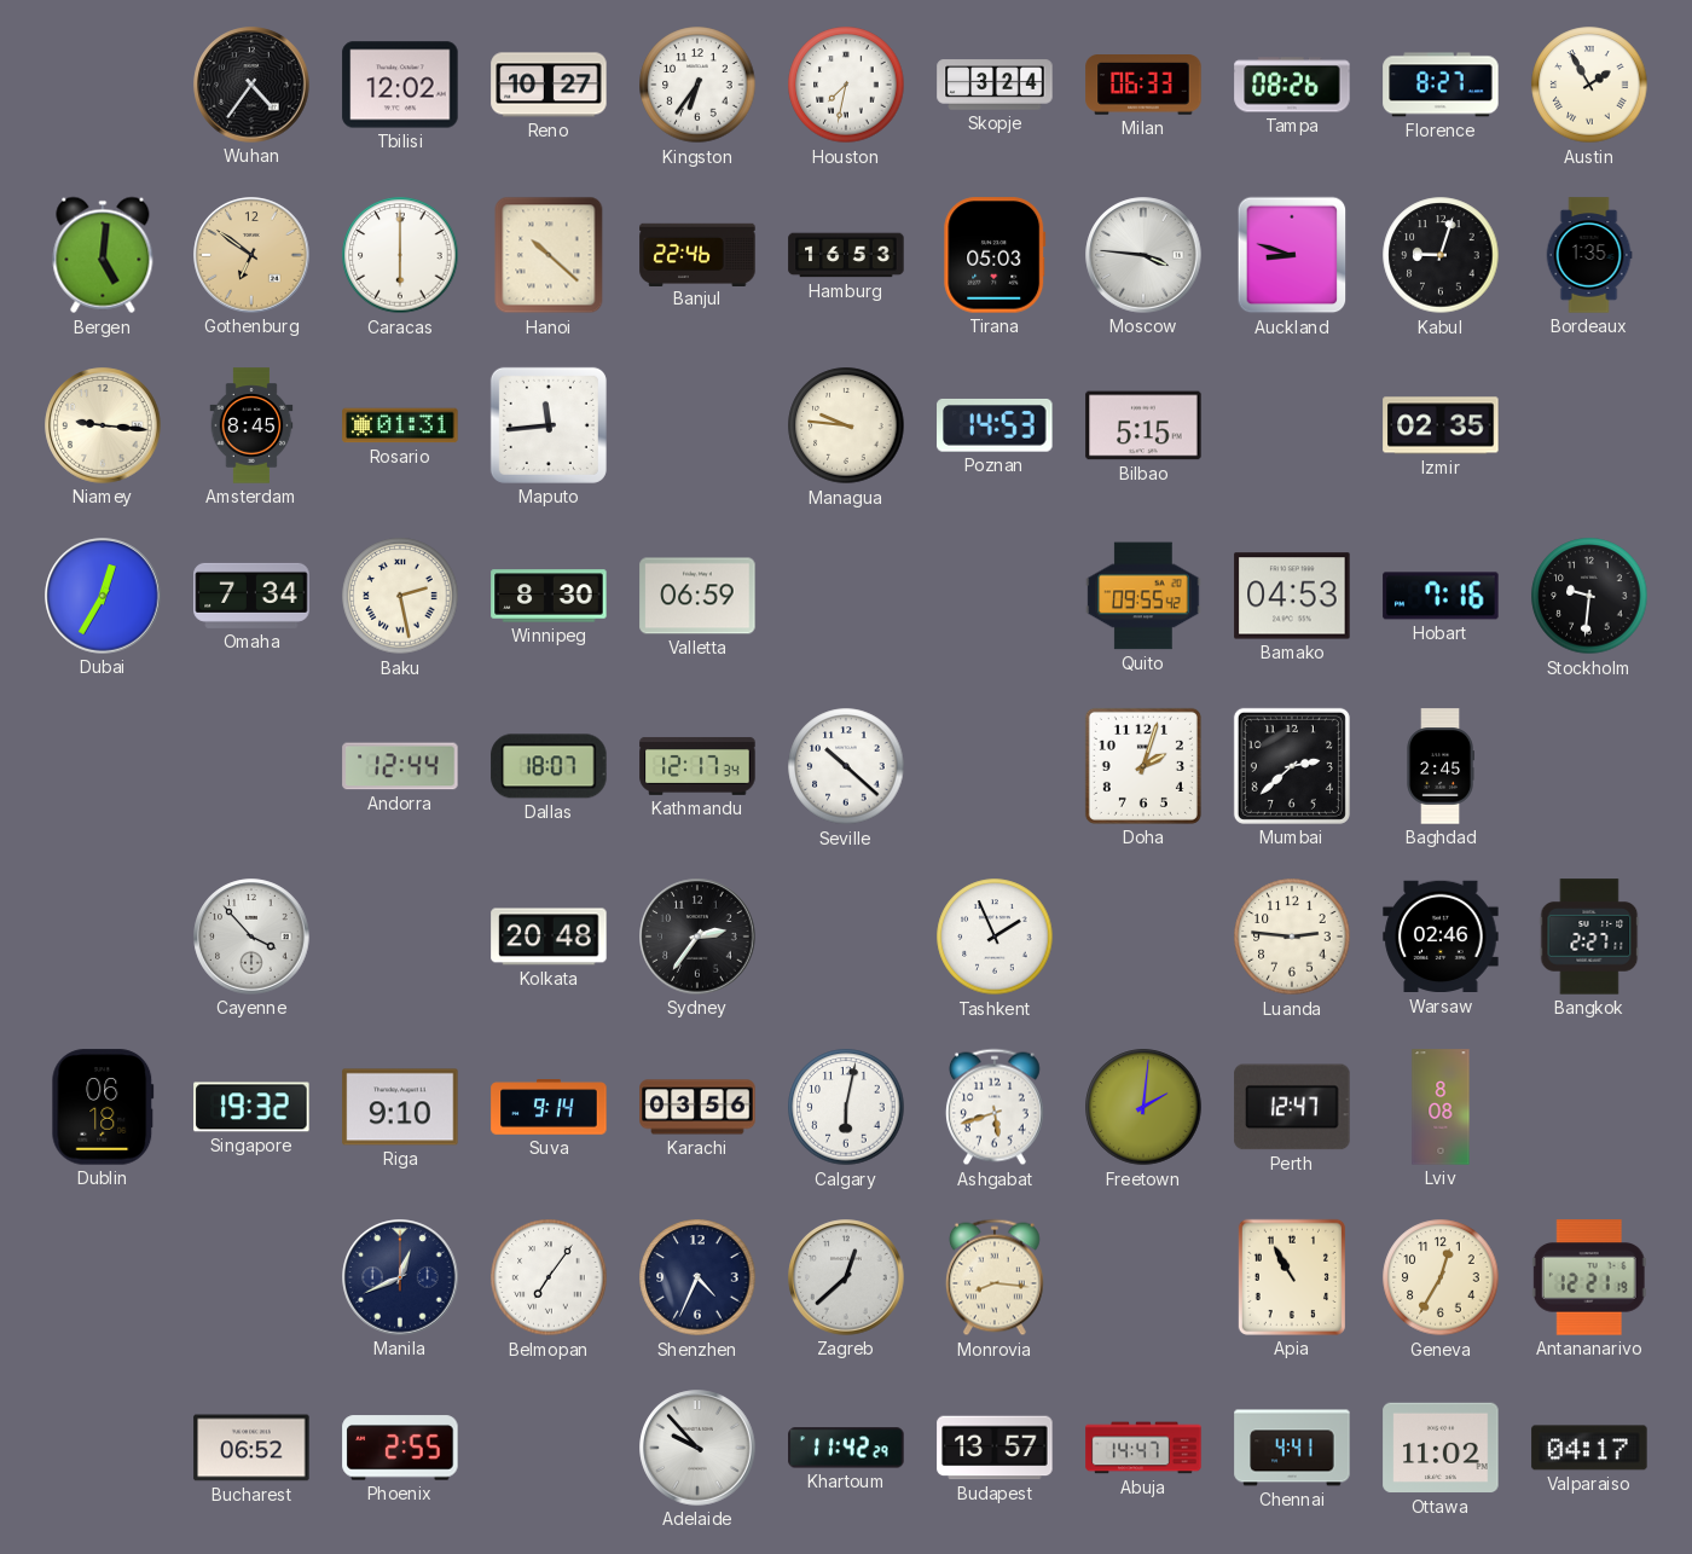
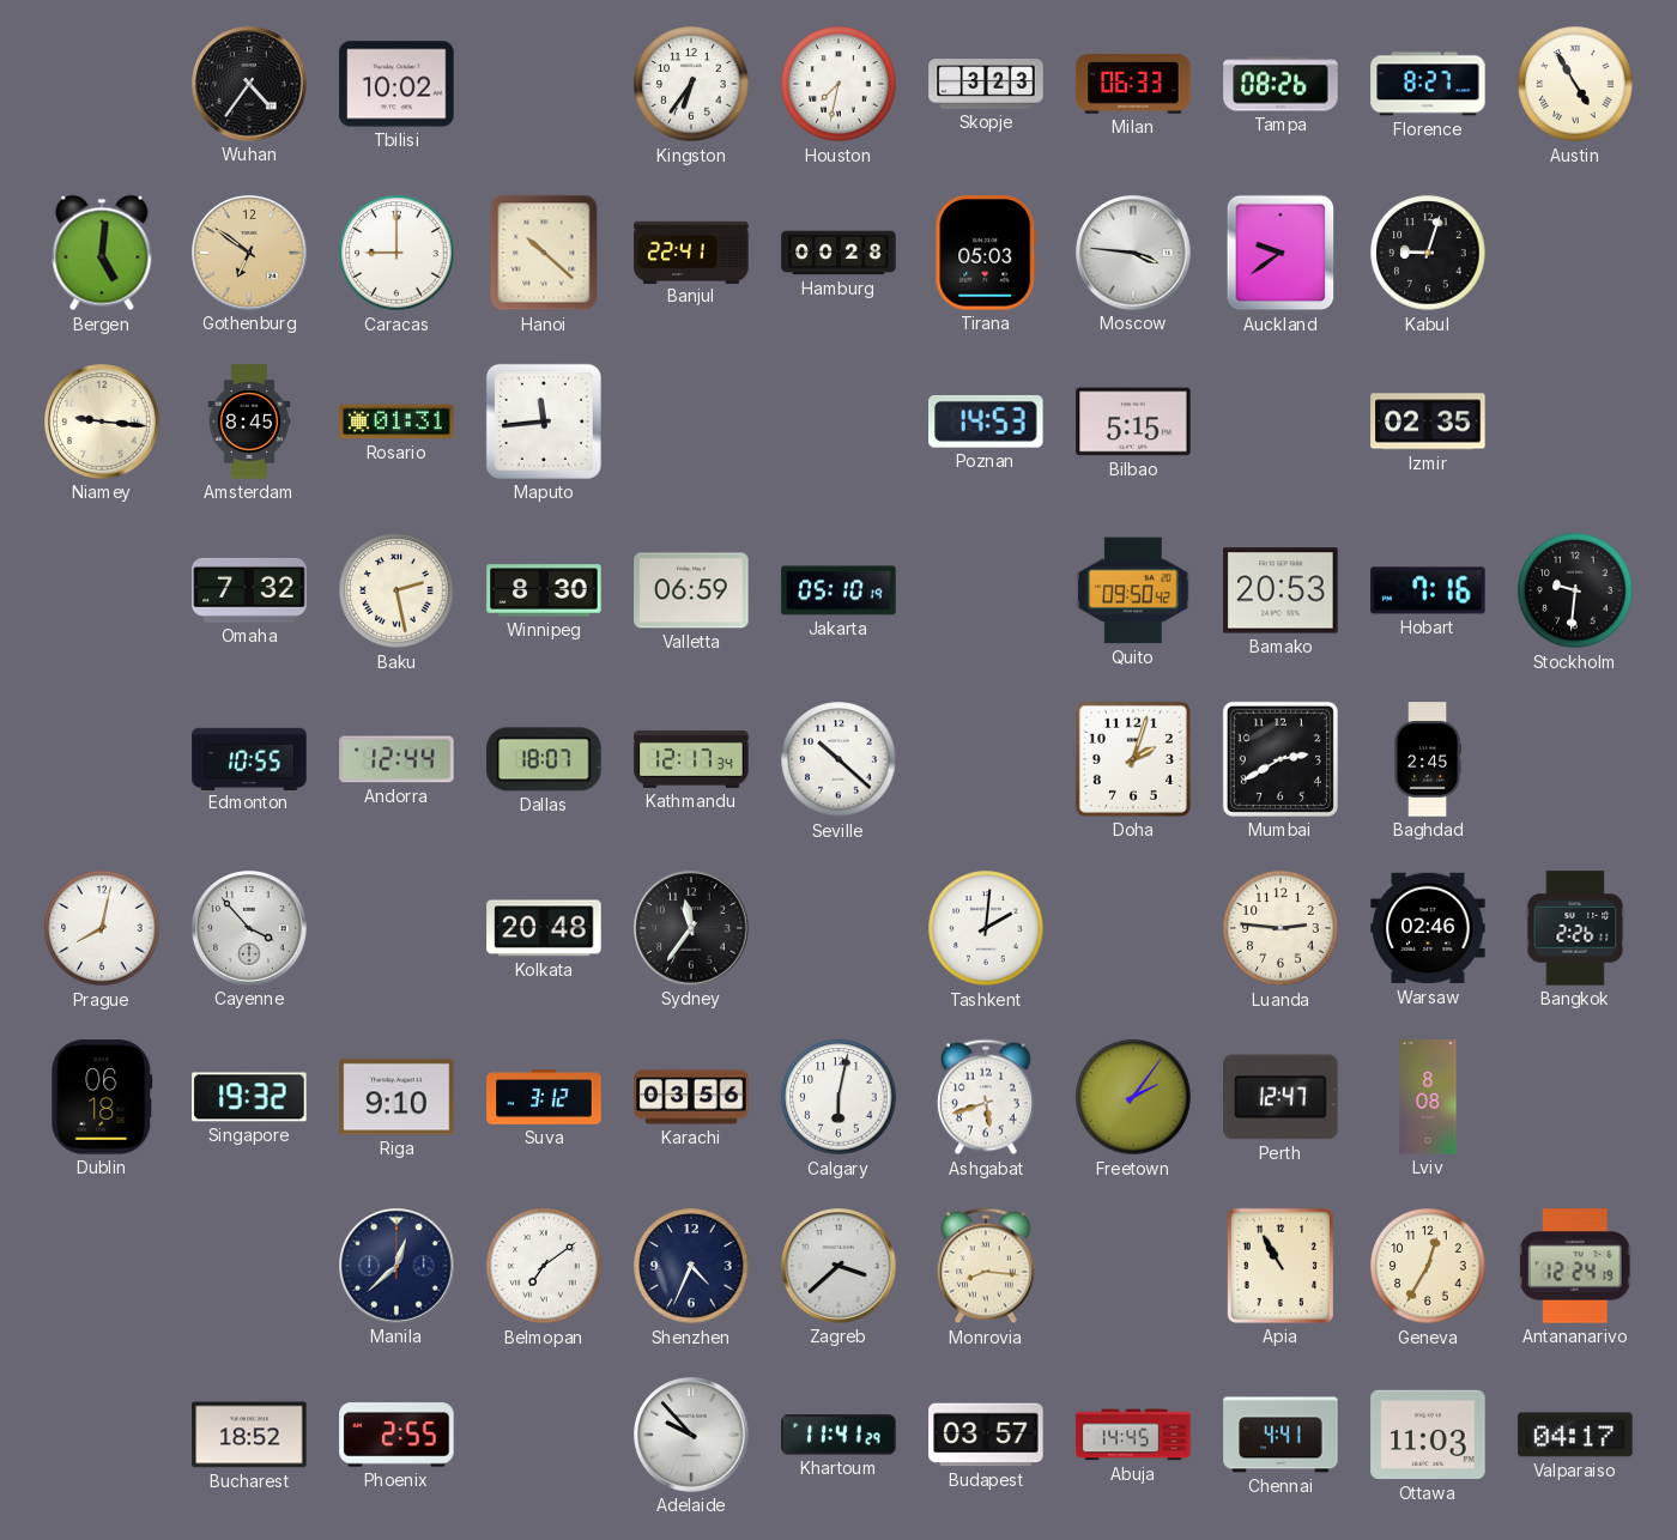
Tbilisi: 12:02 -> 10:02 (396, 84)
Reno: 10:27 -> none (549, 85)
Skopje: 3:24 -> 3:23 (986, 84)
Austin: 1:55 -> 4:55 (1575, 84)
Caracas: 6:00 -> 9:00 (396, 253)
Banjul: 22:46 -> 22:41 (691, 251)
Hamburg: 16:53 -> 00:28 (839, 253)
Auckland: 8:48 -> 9:39 (1281, 253)
Bordeaux: 1:35 -> none (1589, 255)
Managua: 9:46 -> none (846, 425)
Dubai: 12:35 -> none (103, 596)
Omaha: 7:34 -> 7:32 (249, 590)
Jakarta: none -> 05:10 (839, 590)
Quito: 09:55 -> 09:50 (1133, 590)
Bamako: 04:53 -> 20:53 (1281, 590)
Edmonton: none -> 10:55 (249, 758)
Mumbai: 2:38 -> 2:40 (1281, 759)
Prague: none -> 8:02 (102, 928)
Sydney: 2:36 -> 11:36 (691, 928)
Tashkent: 1:56 -> 2:01 (986, 928)
Bangkok: 2:27 -> 2:26 (1575, 928)
Suva: 9:14 -> 3:12 (544, 1097)
Freetown: 2:01 -> 2:06 (1133, 1097)
Manila: 12:41 -> 12:38 (396, 1266)
Belmopan: 7:06 -> 7:09 (544, 1266)
Zagreb: 12:38 -> 3:38 (839, 1266)
Antananarivo: 12:21 -> 12:24 (1575, 1266)
Bucharest: 06:52 -> 18:52 (249, 1435)
Khartoum: 11:42 -> 11:41 (839, 1435)
Budapest: 13:57 -> 03:57 (986, 1435)
Abuja: 14:47 -> 14:45 (1133, 1435)
Ottawa: 11:02 -> 11:03 (1428, 1435)
